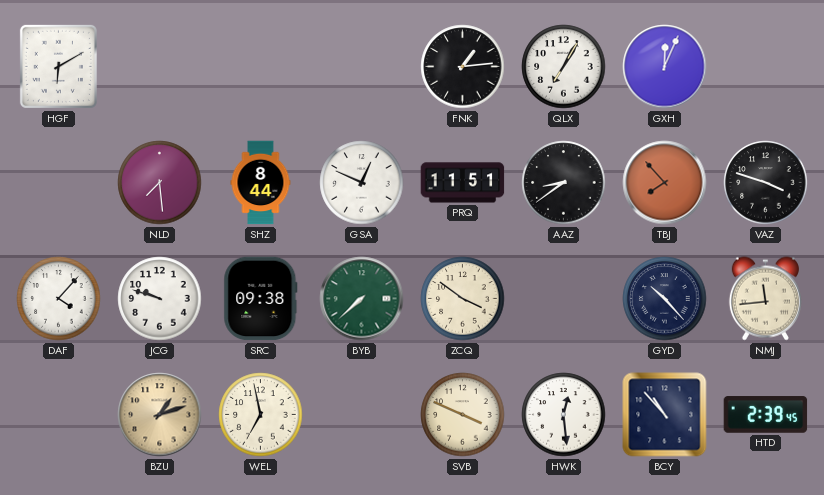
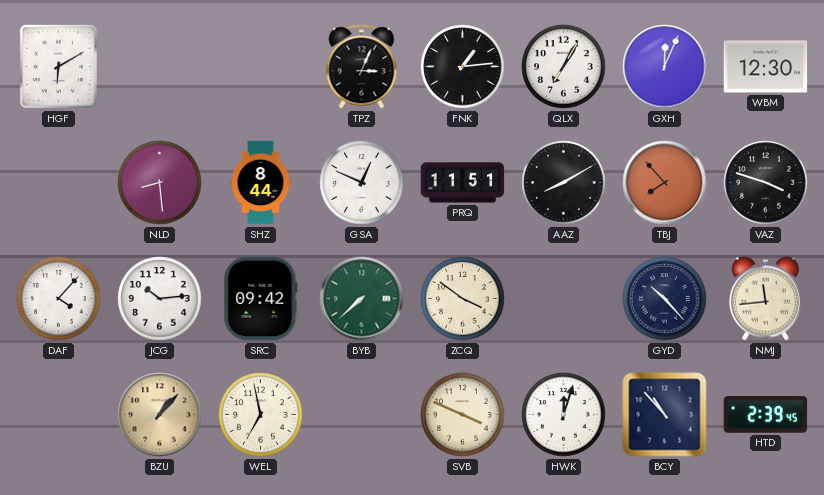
TPZ: none -> 3:04 (362, 67)
WBM: none -> 12:30 (766, 67)
NLD: 7:29 -> 8:29 (160, 183)
AAZ: 8:39 -> 8:10 (564, 183)
JCG: 9:48 -> 10:14 (160, 299)
SRC: 09:38 -> 09:42 (261, 299)
BZU: 1:12 -> 1:07 (160, 415)
HWK: 12:29 -> 12:03 (564, 415)
